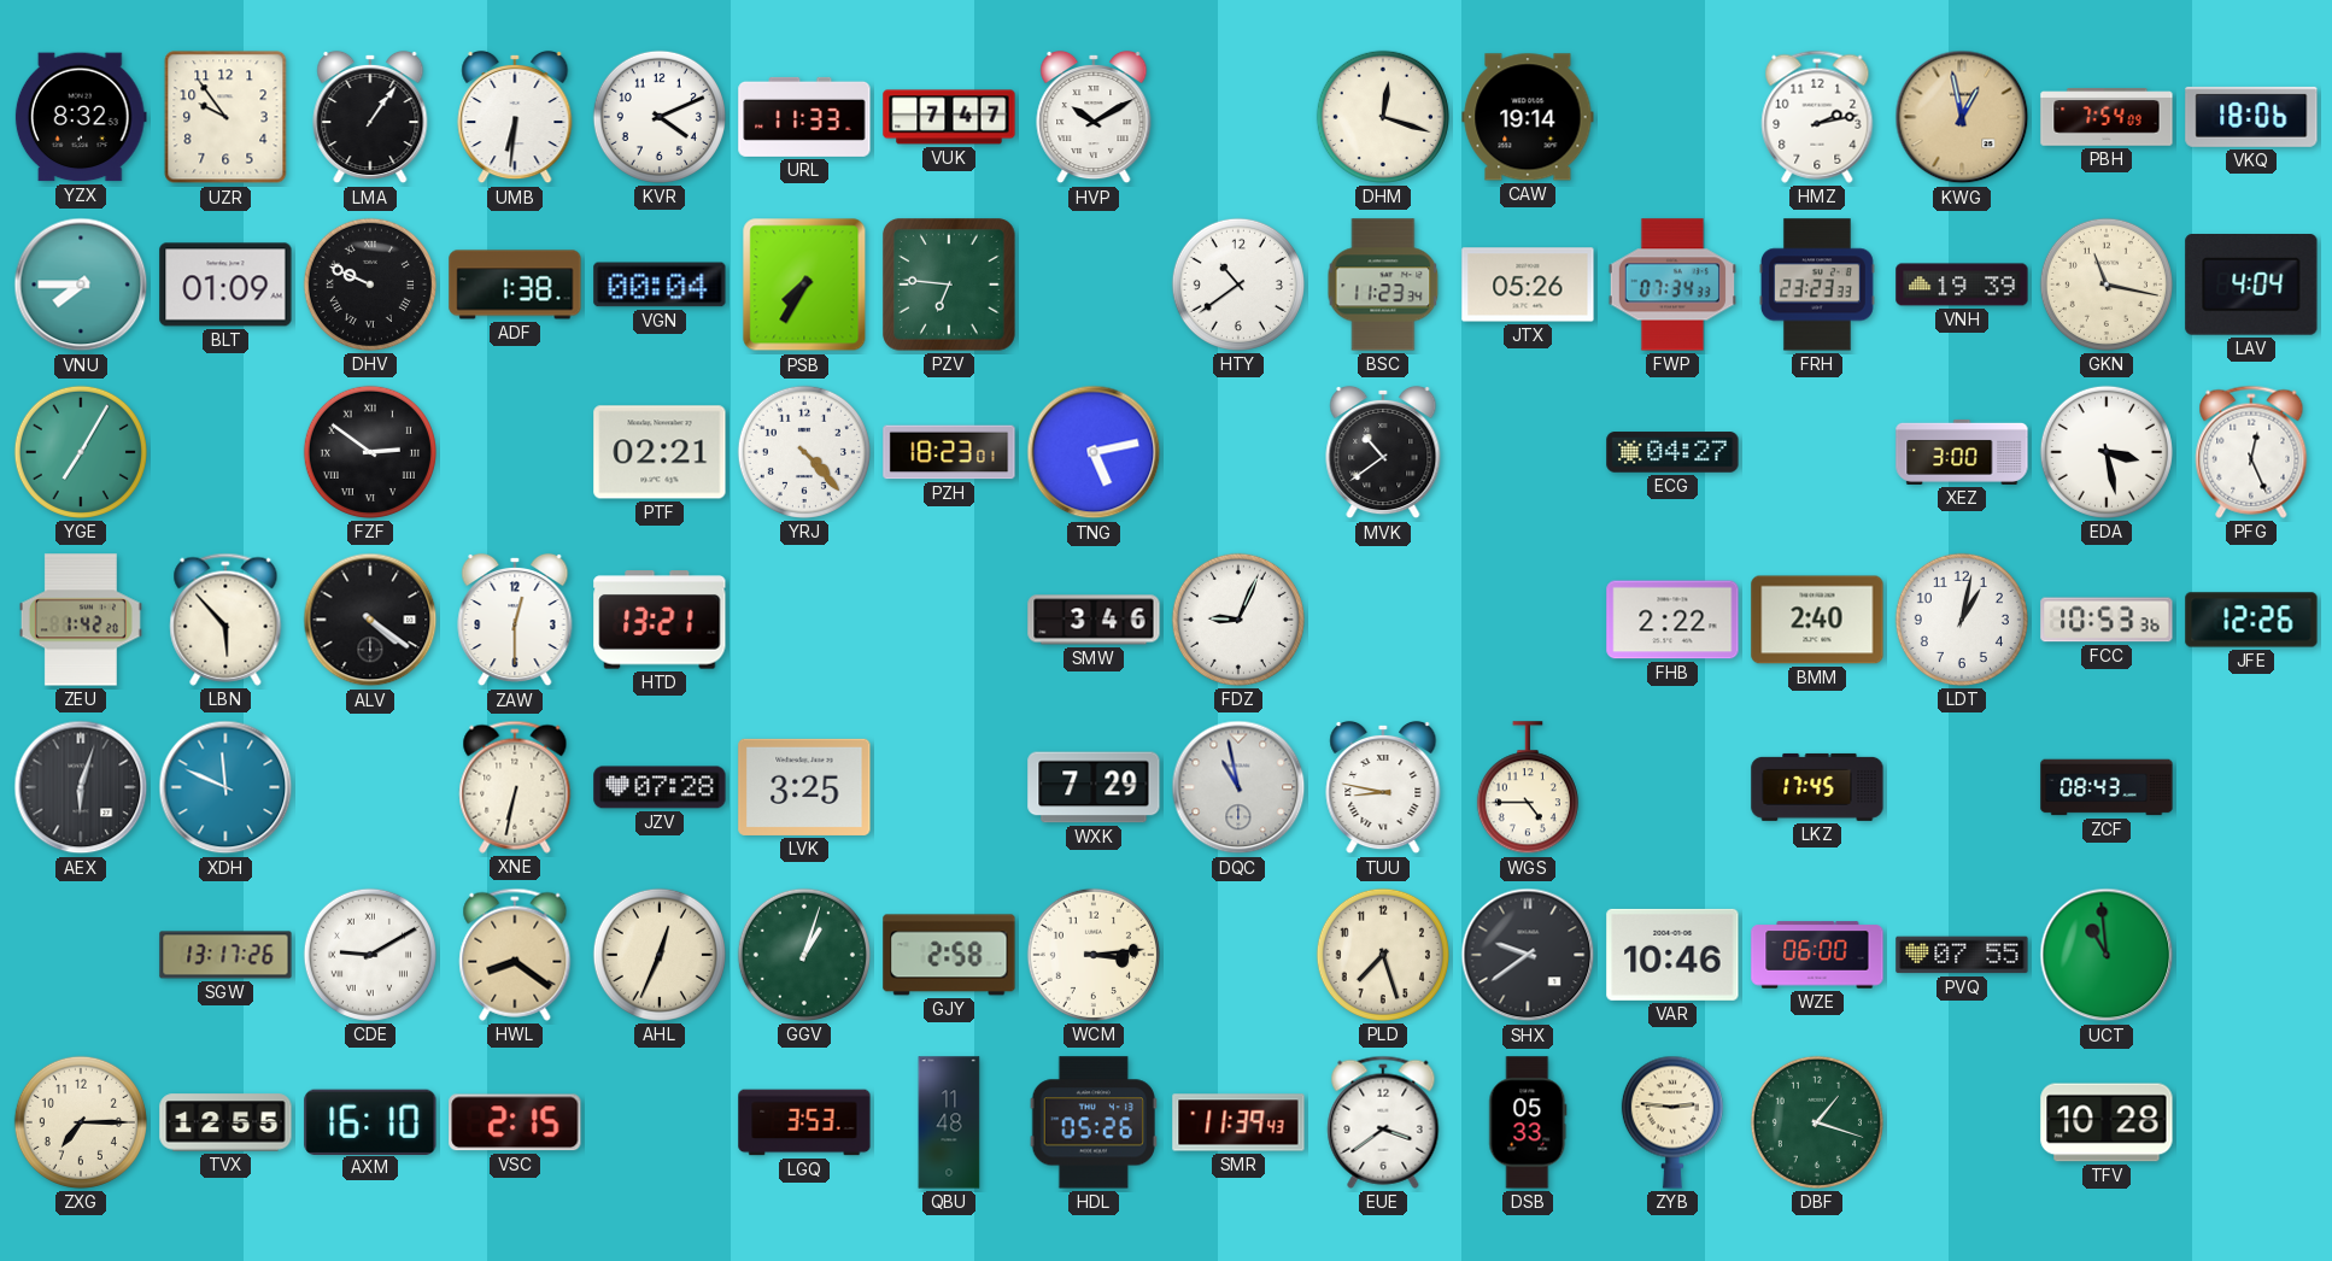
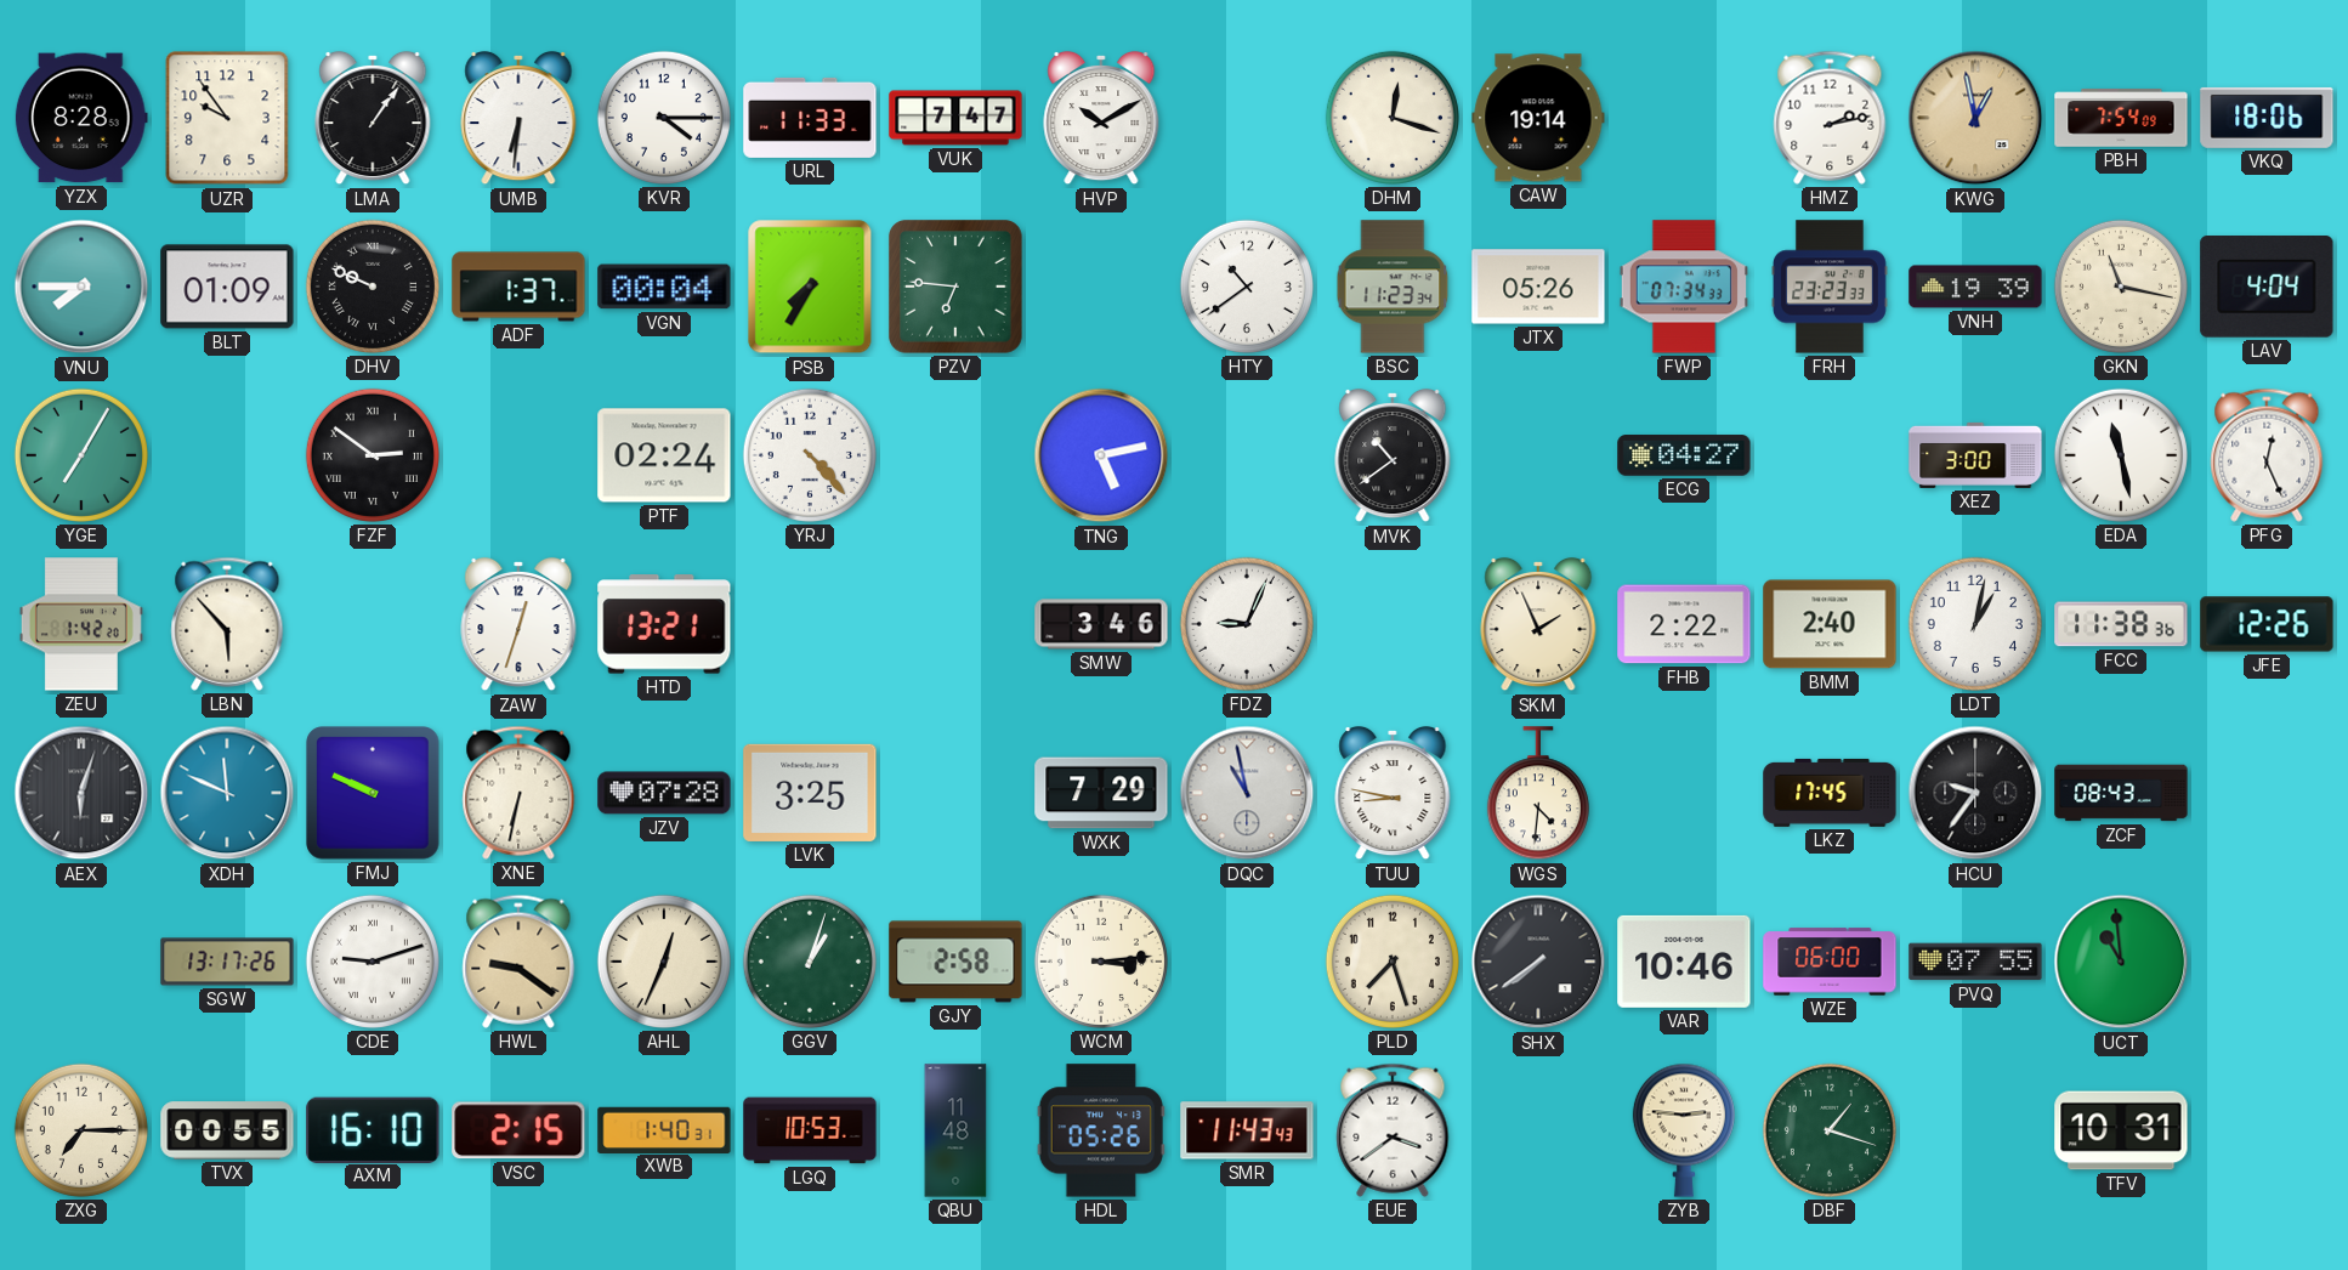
YZX: 8:32 -> 8:28 (81, 118)
KVR: 4:11 -> 4:15 (664, 118)
ADF: 1:38 -> 1:37 (518, 287)
PTF: 02:21 -> 02:24 (664, 455)
PZH: 18:23 -> none (949, 452)
EDA: 3:28 -> 11:28 (2121, 455)
ALV: 4:21 -> none (370, 620)
ZAW: 12:30 -> 12:33 (518, 624)
SKM: none -> 1:56 (1538, 624)
FCC: 10:53 -> 11:38 (2121, 624)
FMJ: none -> 9:49 (373, 793)
WGS: 4:45 -> 4:31 (1538, 794)
HCU: none -> 9:36 (1975, 793)
CDE: 9:10 -> 9:12 (373, 962)
HWL: 8:21 -> 9:21 (518, 962)
SHX: 9:39 -> 7:39 (1538, 962)
TVX: 12:55 -> 00:55 (227, 1130)
XWB: none -> 1:40 (664, 1129)
LGQ: 3:53 -> 10:53 (810, 1130)
SMR: 11:39 -> 11:43 (1247, 1130)
DSB: 05:33 -> none (1528, 1122)
TFV: 10:28 -> 10:31 (2121, 1130)
